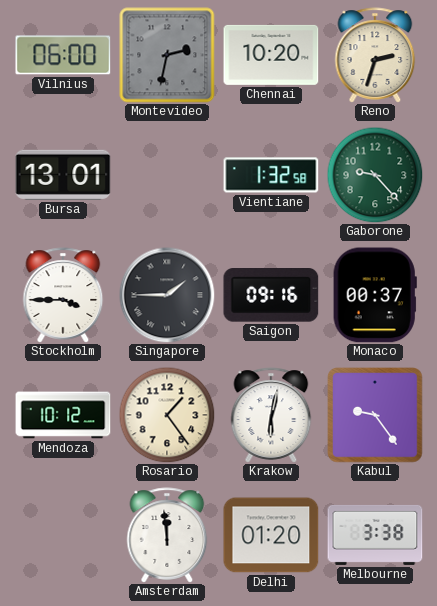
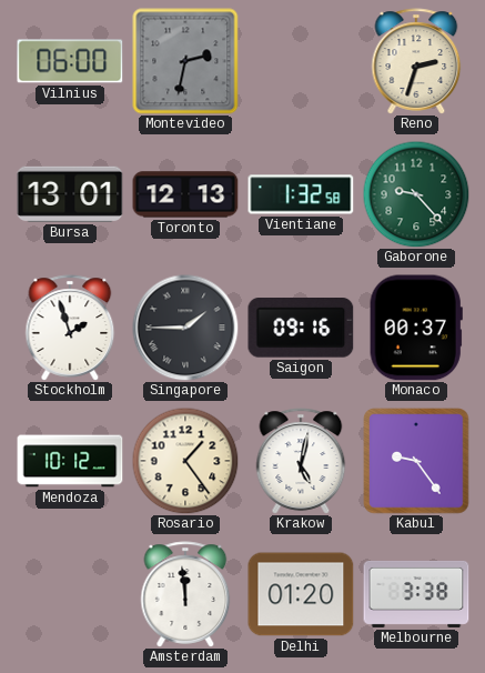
Chennai: 10:20 -> none (271, 55)
Toronto: none -> 12:13 (185, 194)
Stockholm: 3:45 -> 1:57 (70, 328)
Krakow: 6:02 -> 5:02 (301, 461)
